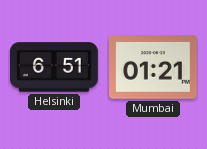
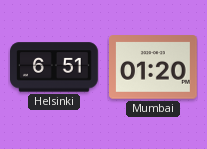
Mumbai: 01:21 -> 01:20 (154, 67)
